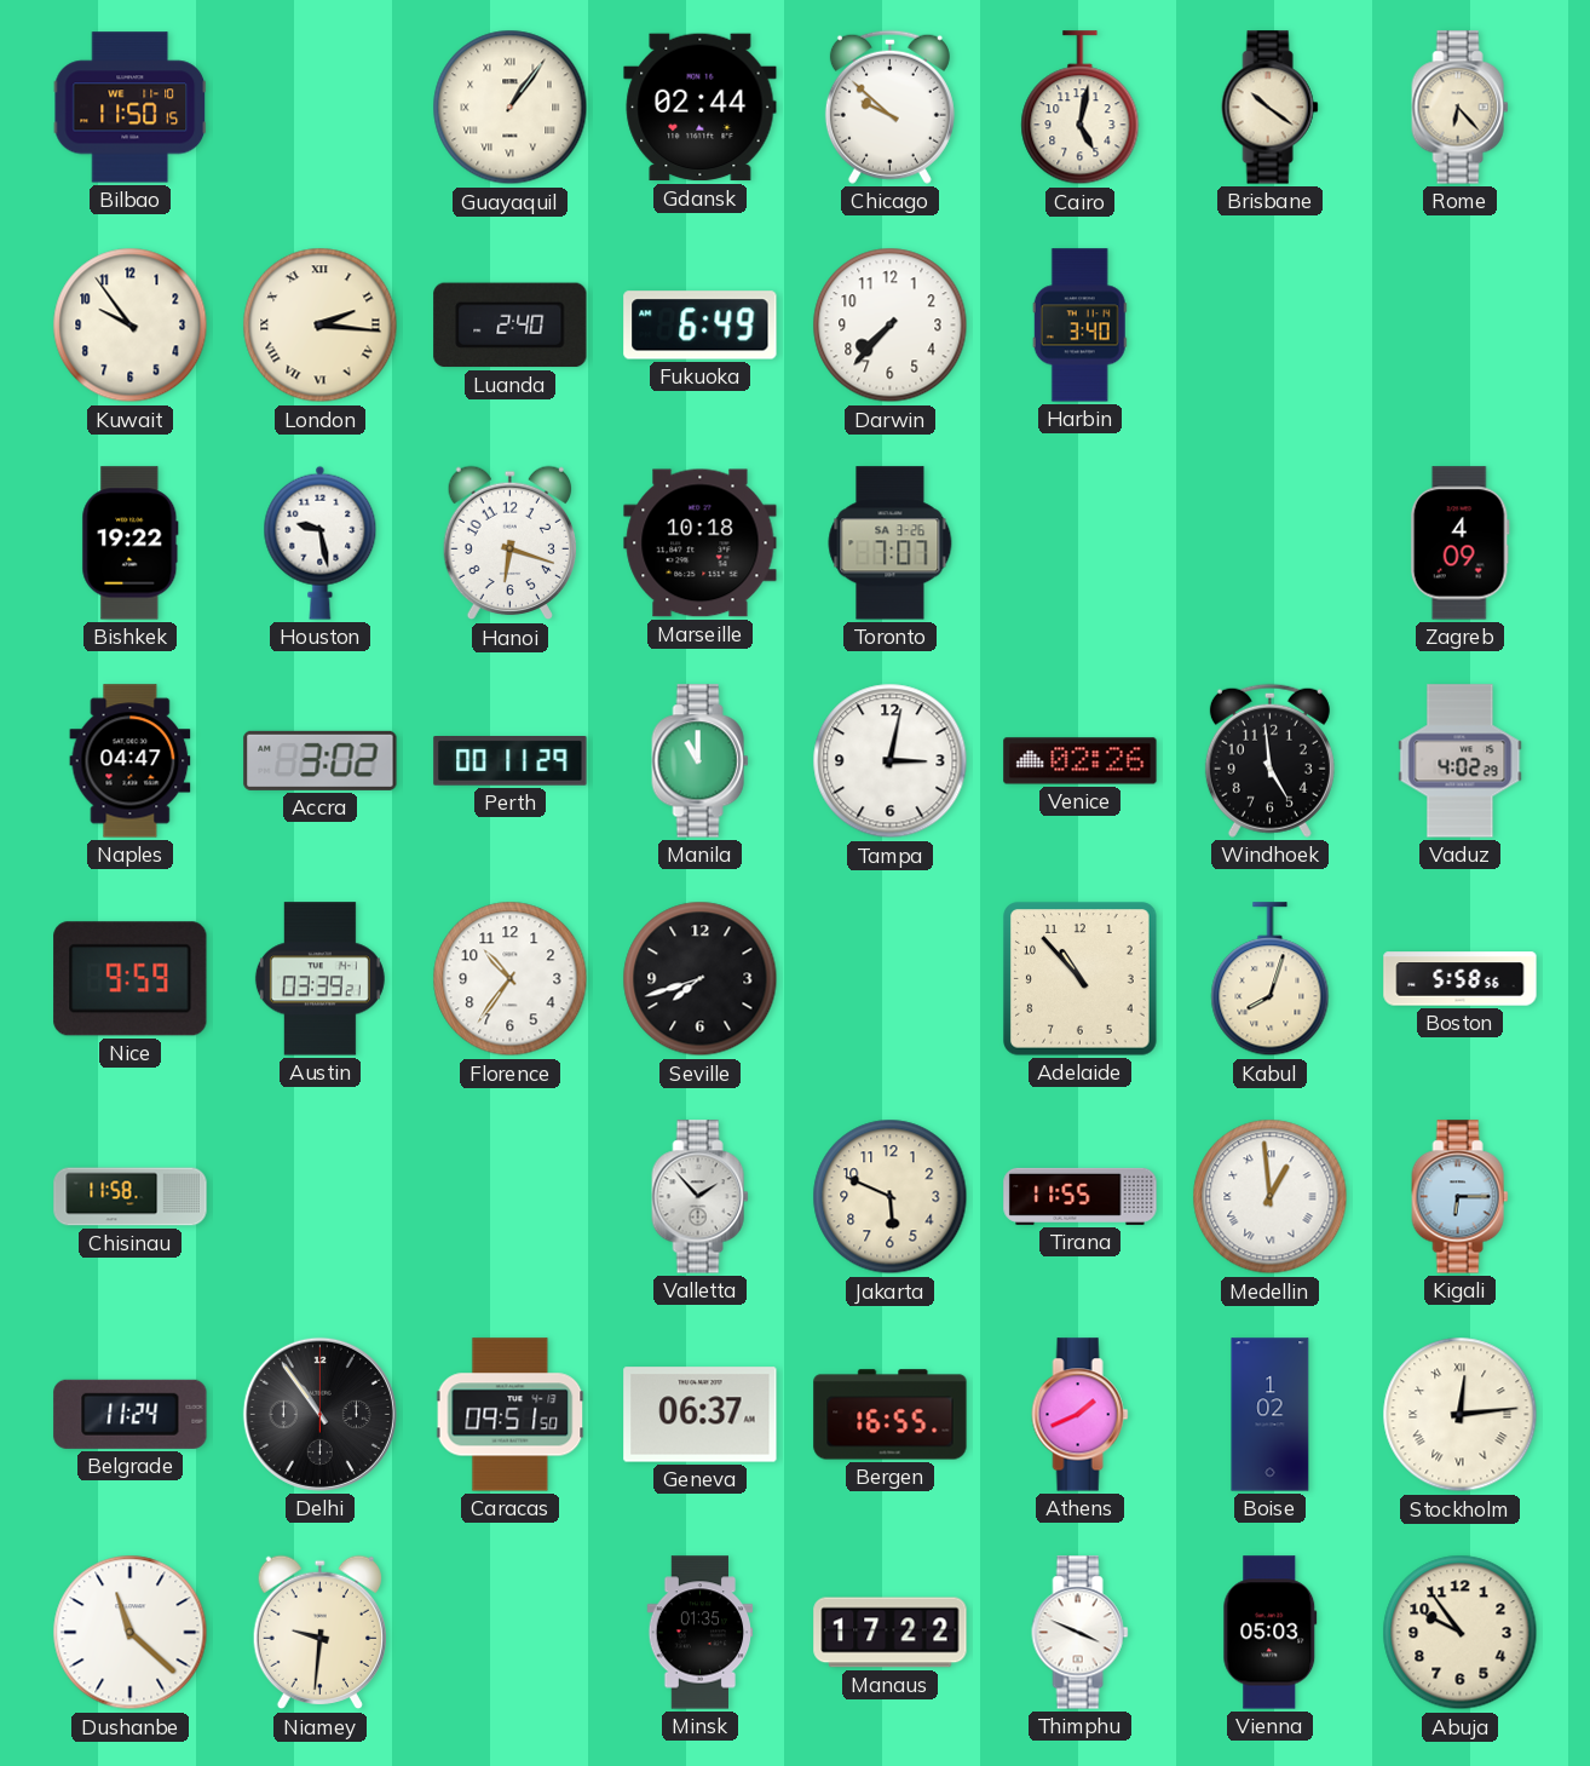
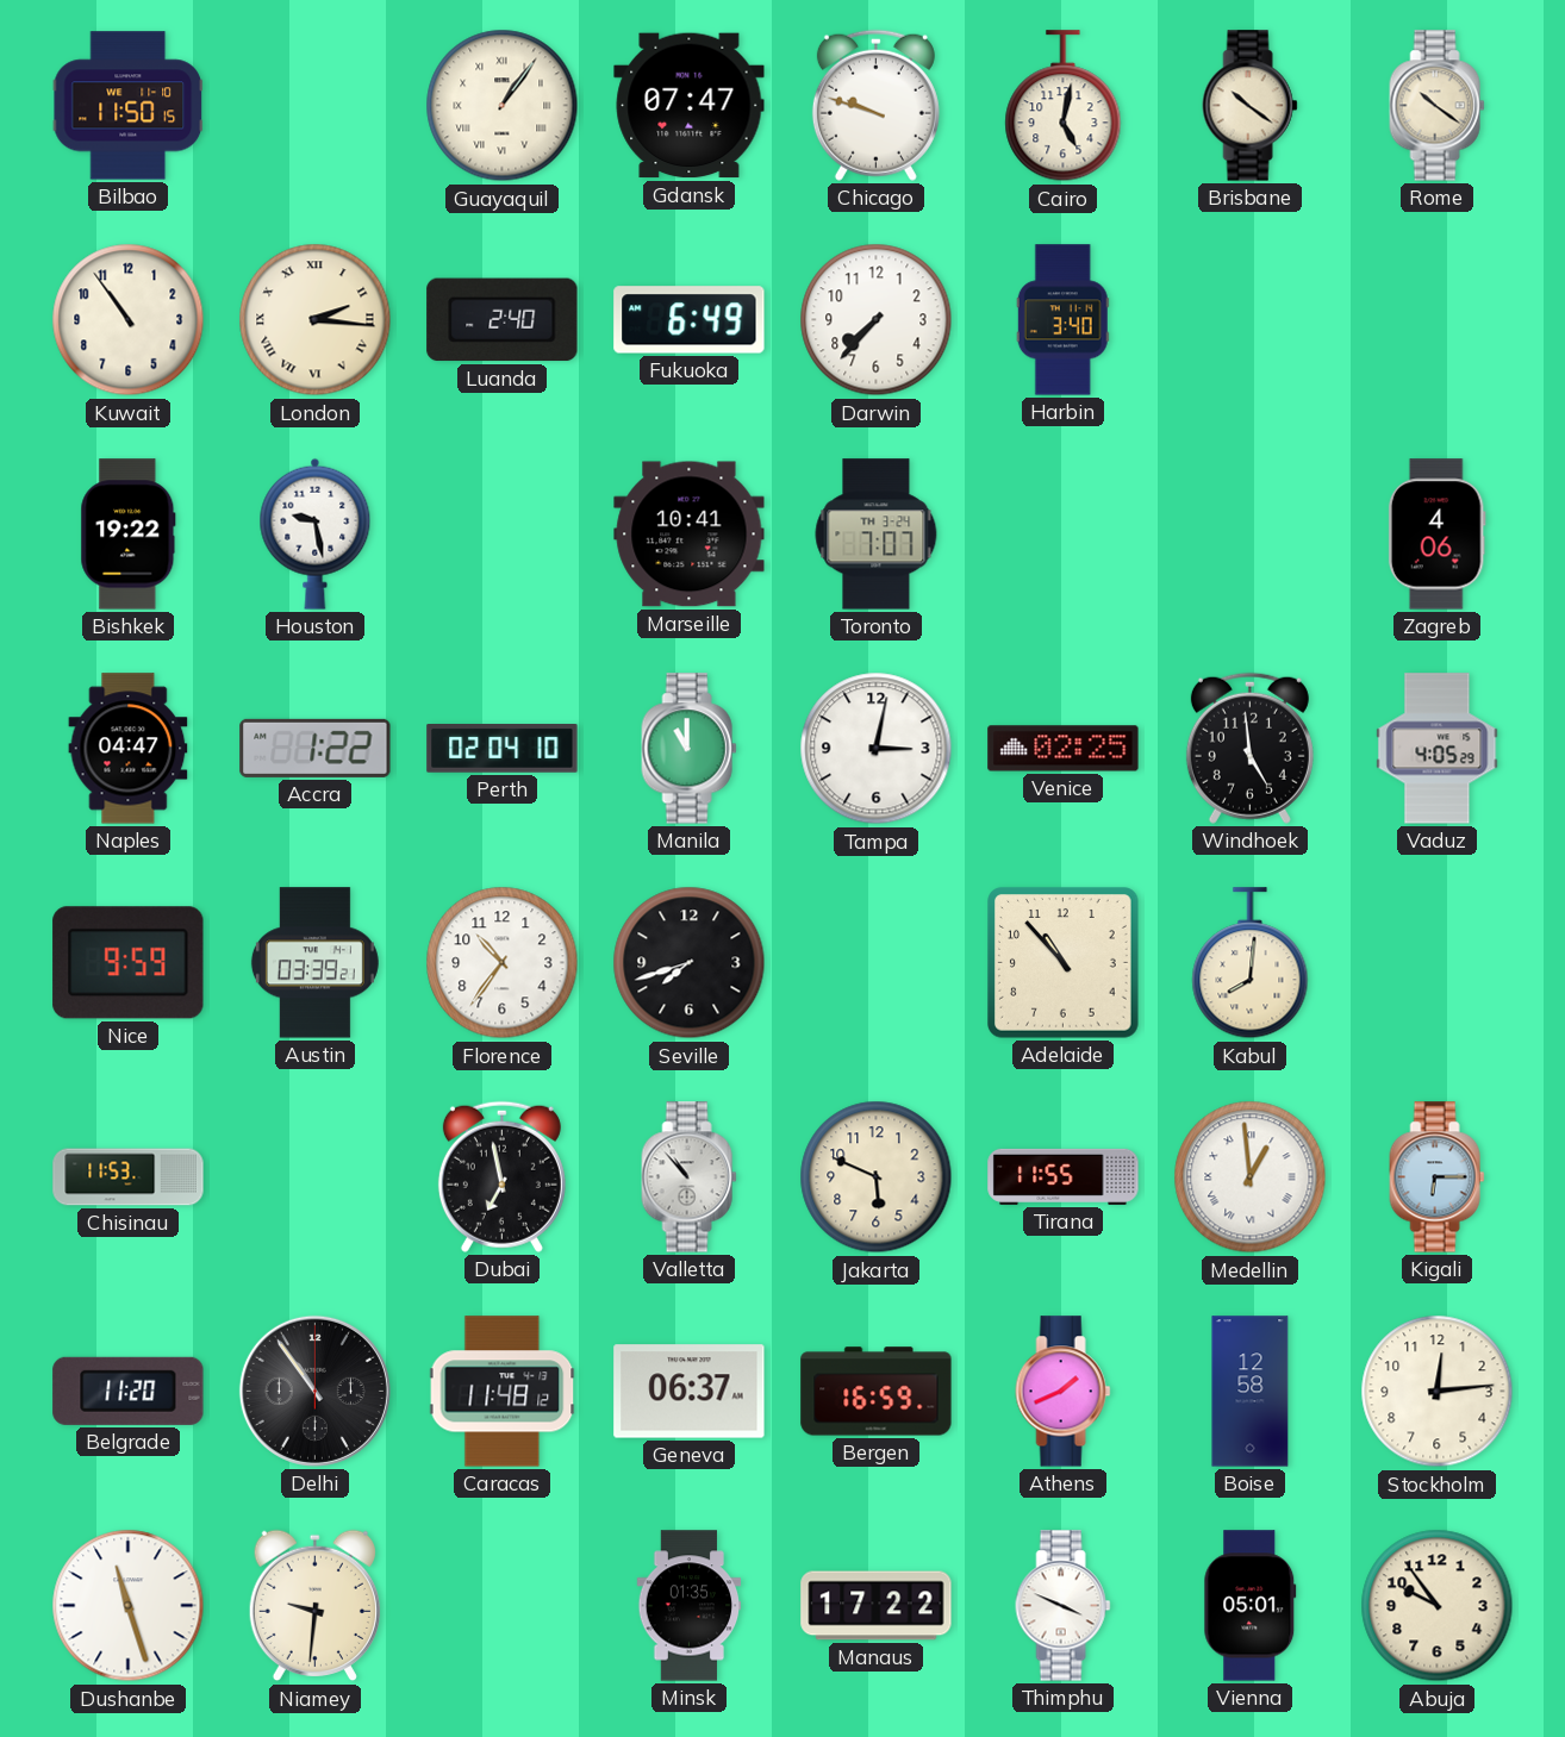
Gdansk: 02:44 -> 07:47 (690, 106)
Chicago: 9:52 -> 9:48 (875, 105)
Rome: 6:23 -> 10:21 (1438, 106)
Kuwait: 9:54 -> 10:54 (129, 320)
Hanoi: 6:18 -> none (509, 543)
Marseille: 10:18 -> 10:41 (690, 535)
Toronto date: SA 3-26 -> TH 3-24 (877, 535)
Zagreb: 4:09 -> 4:06 (1436, 535)
Accra: 3:02 -> 1:22 (316, 748)
Perth: 00:11 -> 02:04 (503, 749)
Venice: 02:26 -> 02:25 (1064, 749)
Vaduz: 4:02 -> 4:05 (1438, 749)
Kabul: 8:03 -> 8:01 (1251, 963)
Boston: 5:58 -> none (1461, 979)
Chisinau: 11:58 -> 11:53 (129, 1177)
Dubai: none -> 6:58 (501, 1176)
Valletta: 1:53 -> 10:53 (690, 1177)
Belgrade: 11:24 -> 11:20 (129, 1391)
Caracas: 09:51 -> 11:48 (503, 1392)
Bergen: 16:55 -> 16:59 (877, 1392)
Boise: 1:02 -> 12:58 (1251, 1392)
Stockholm numerals: Roman -> Arabic (1438, 1392)
Dushanbe: 11:22 -> 11:27 (129, 1606)
Vienna: 05:03 -> 05:01 (1251, 1606)
